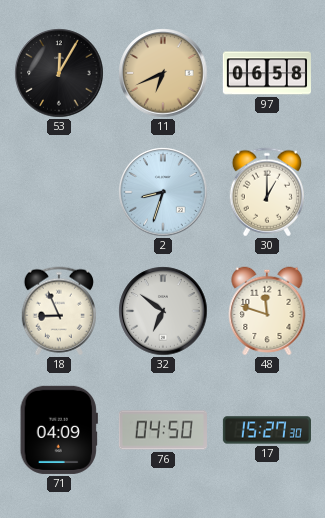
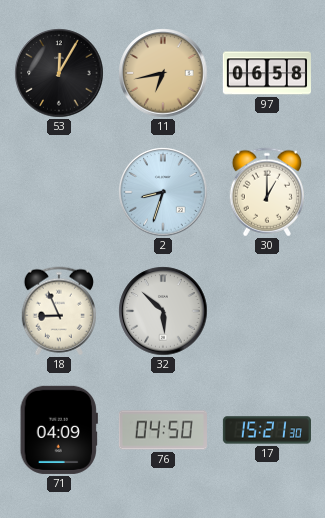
11: 6:41 -> 6:43 (163, 73)
32: 6:51 -> 5:52 (163, 311)
48: 11:48 -> none (267, 311)
17: 15:27 -> 15:21 (267, 430)
